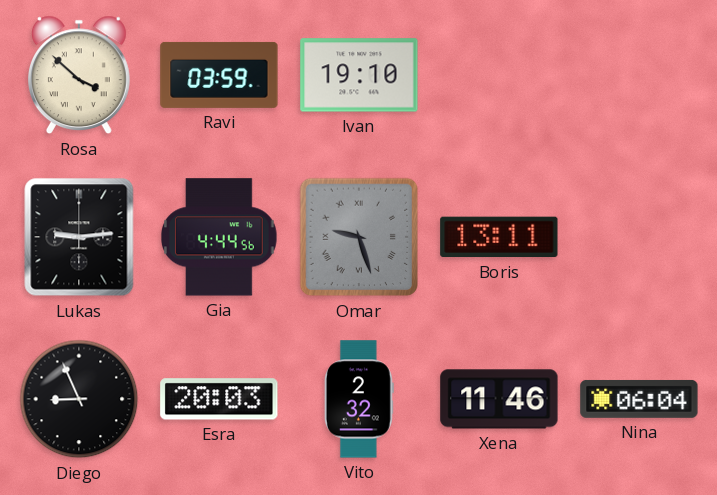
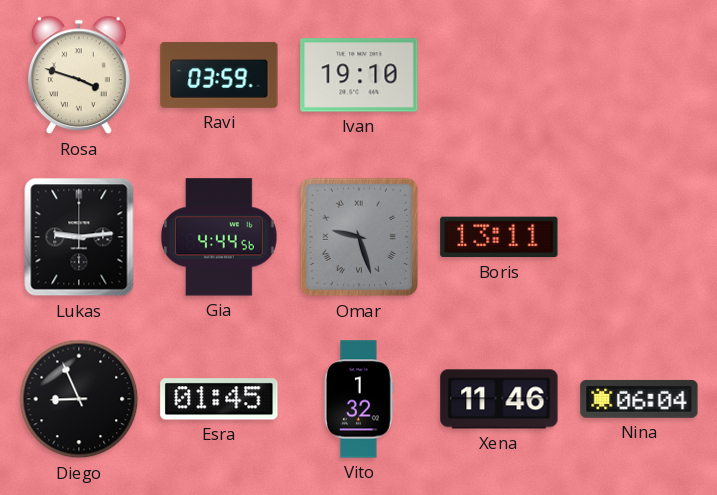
Rosa: 3:52 -> 3:48 (79, 75)
Esra: 20:03 -> 01:45 (219, 399)
Vito: 2:32 -> 1:32 (359, 399)
